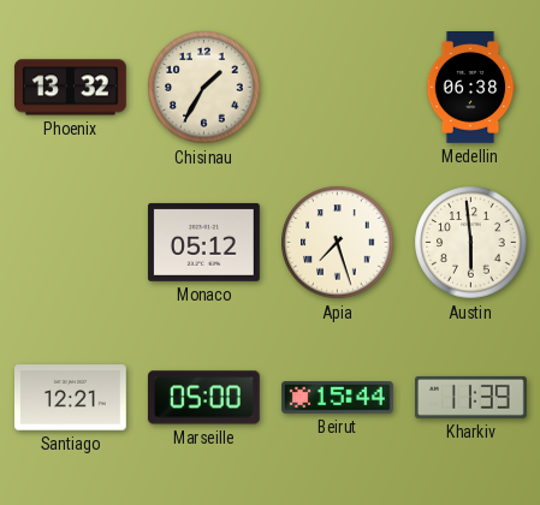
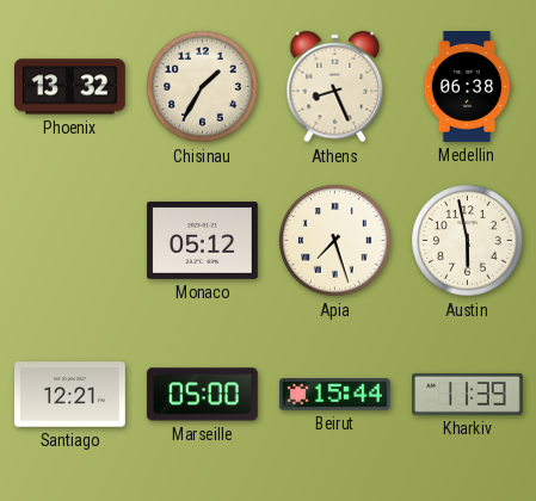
Athens: none -> 8:26 (335, 87)
Austin: 5:59 -> 5:58 (468, 241)
